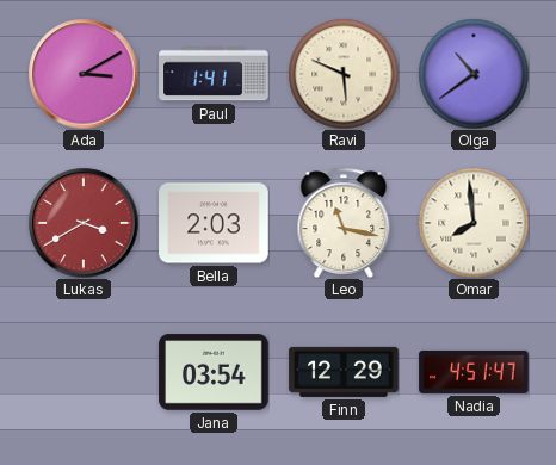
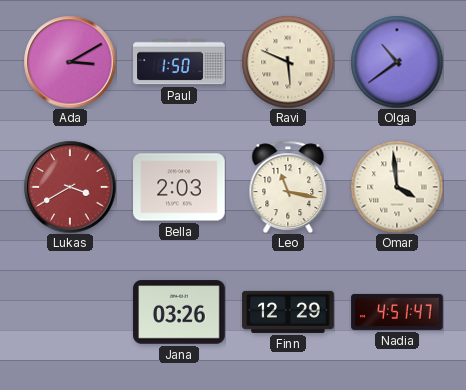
Paul: 1:41 -> 1:50 (179, 62)
Omar: 7:59 -> 3:59 (397, 187)
Jana: 03:54 -> 03:26 (179, 312)
